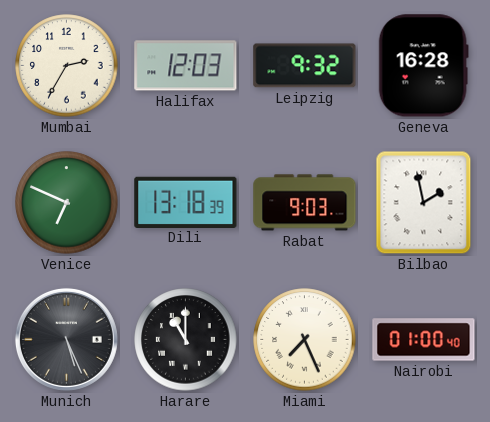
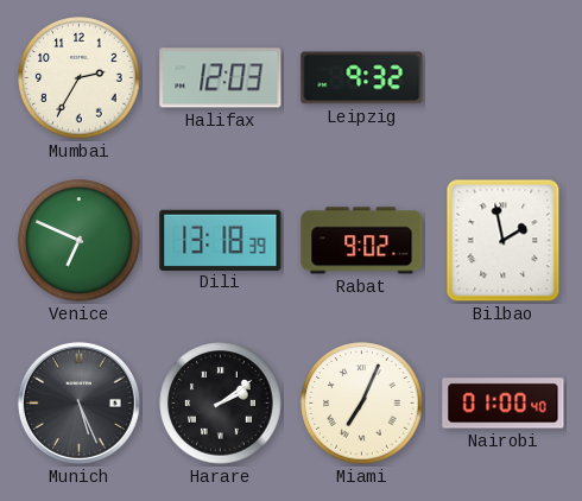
Geneva: 16:28 -> none (423, 66)
Rabat: 9:03 -> 9:02 (362, 241)
Harare: 11:00 -> 2:09 (221, 404)
Miami: 7:26 -> 7:04 (362, 404)
